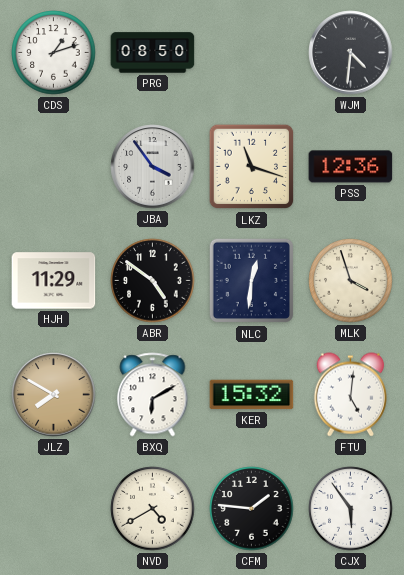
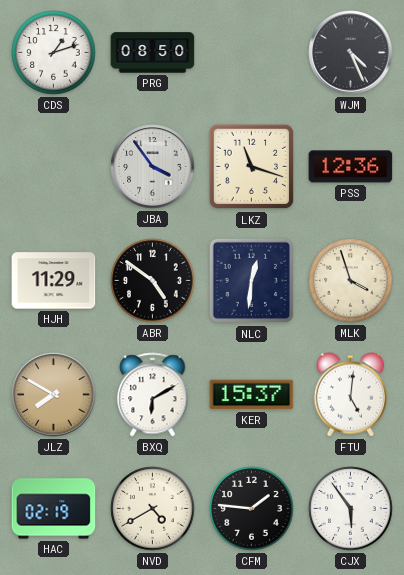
WJM: 4:31 -> 4:26 (351, 53)
KER: 15:32 -> 15:37 (252, 395)
HAC: none -> 02:19 (54, 509)
